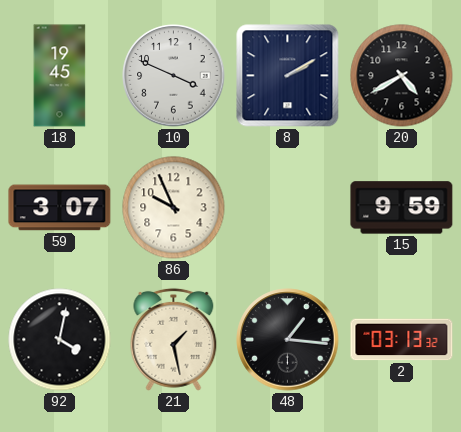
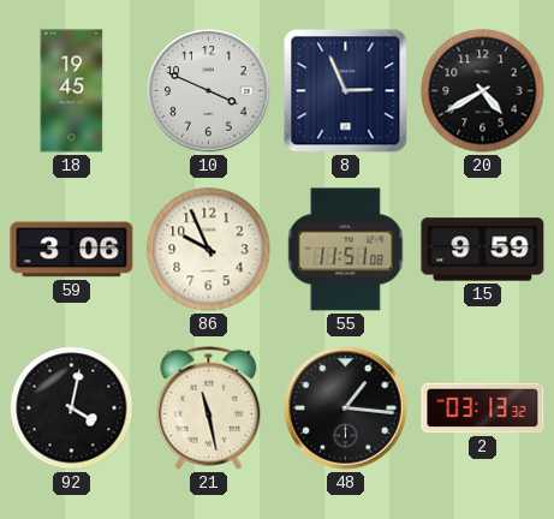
8: 2:10 -> 2:56 (346, 91)
59: 3:07 -> 3:06 (72, 250)
55: none -> 11:51 (346, 250)
21: 1:28 -> 11:28 (209, 407)
